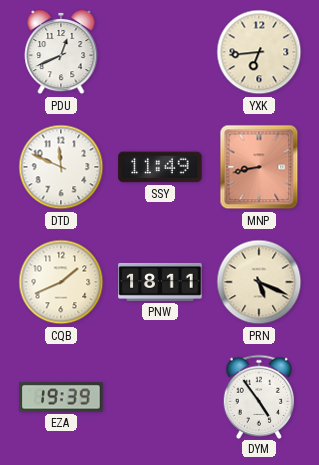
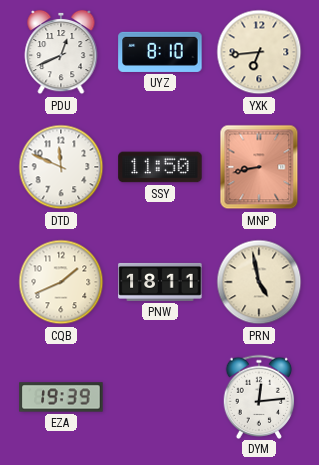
UYZ: none -> 8:10 (160, 52)
SSY: 11:49 -> 11:50 (160, 167)
PRN: 5:19 -> 4:58 (259, 282)
DYM: 4:54 -> 12:14 (259, 396)
